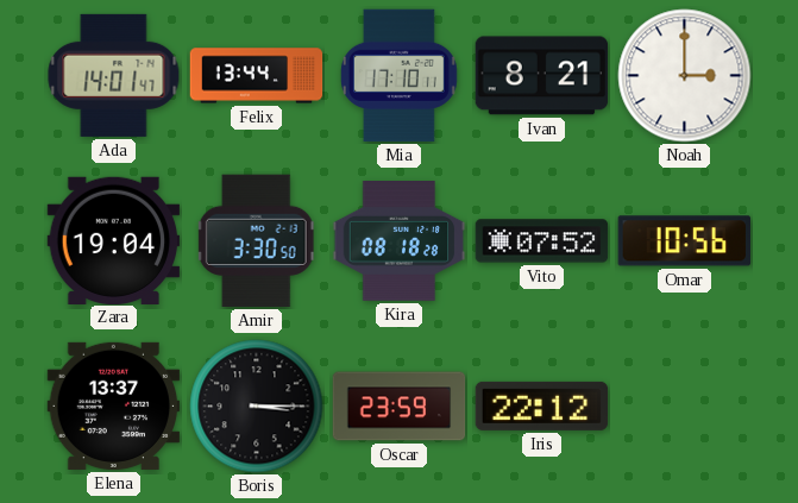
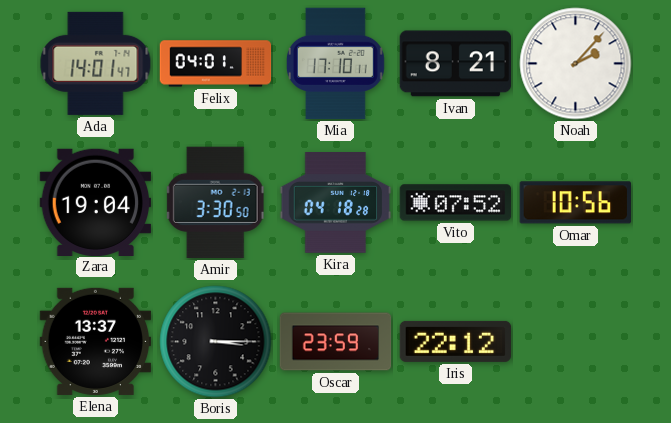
Felix: 13:44 -> 04:01 (216, 64)
Noah: 3:00 -> 2:07 (576, 64)
Kira: 08:18 -> 04:18 (336, 203)
